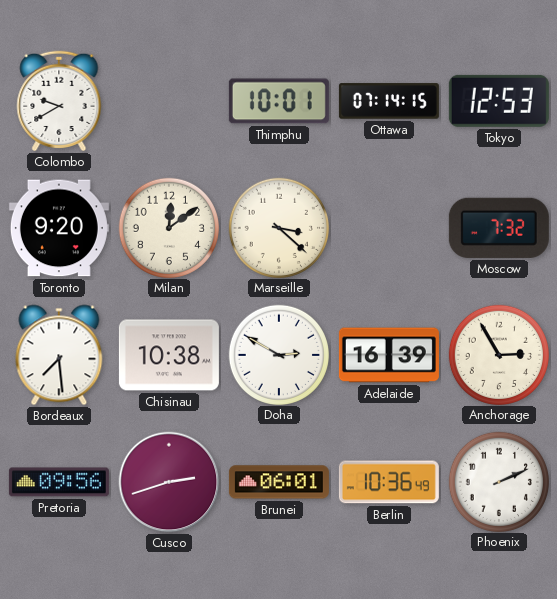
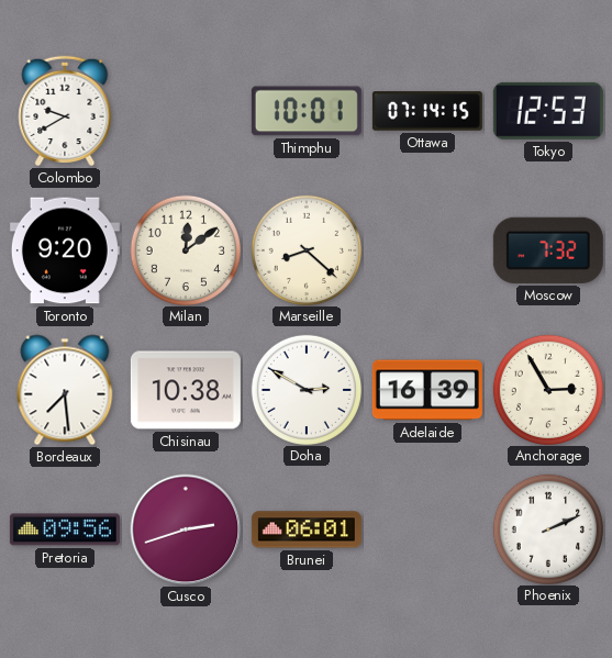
Marseille: 3:22 -> 8:22 (305, 249)
Berlin: 10:36 -> none (389, 482)
